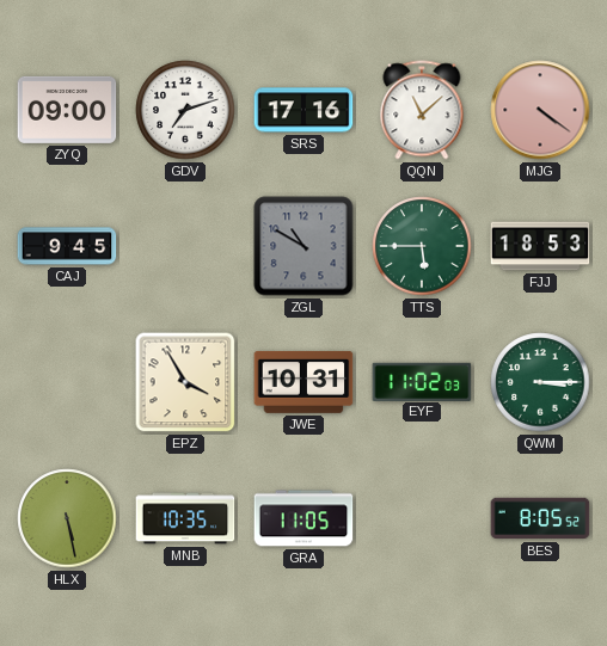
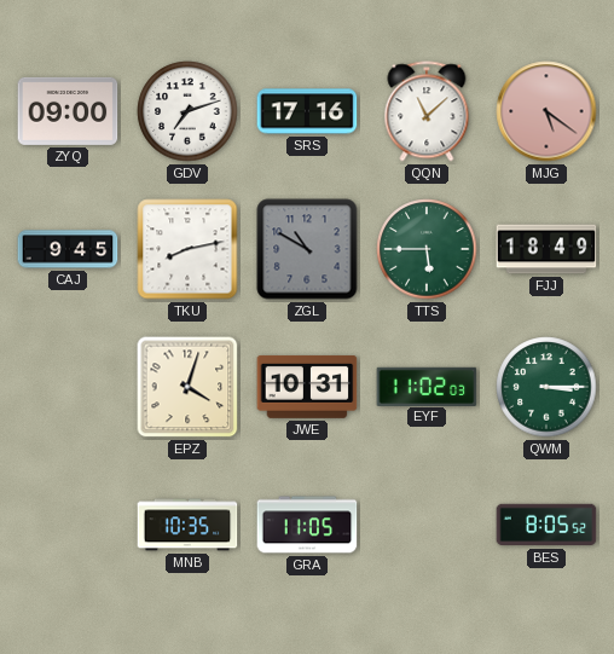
MJG: 4:21 -> 5:21 (546, 111)
TKU: none -> 8:13 (187, 249)
FJJ: 18:53 -> 18:49 (546, 249)
EPZ: 3:55 -> 4:03 (187, 387)
HLX: 5:28 -> none (67, 518)
